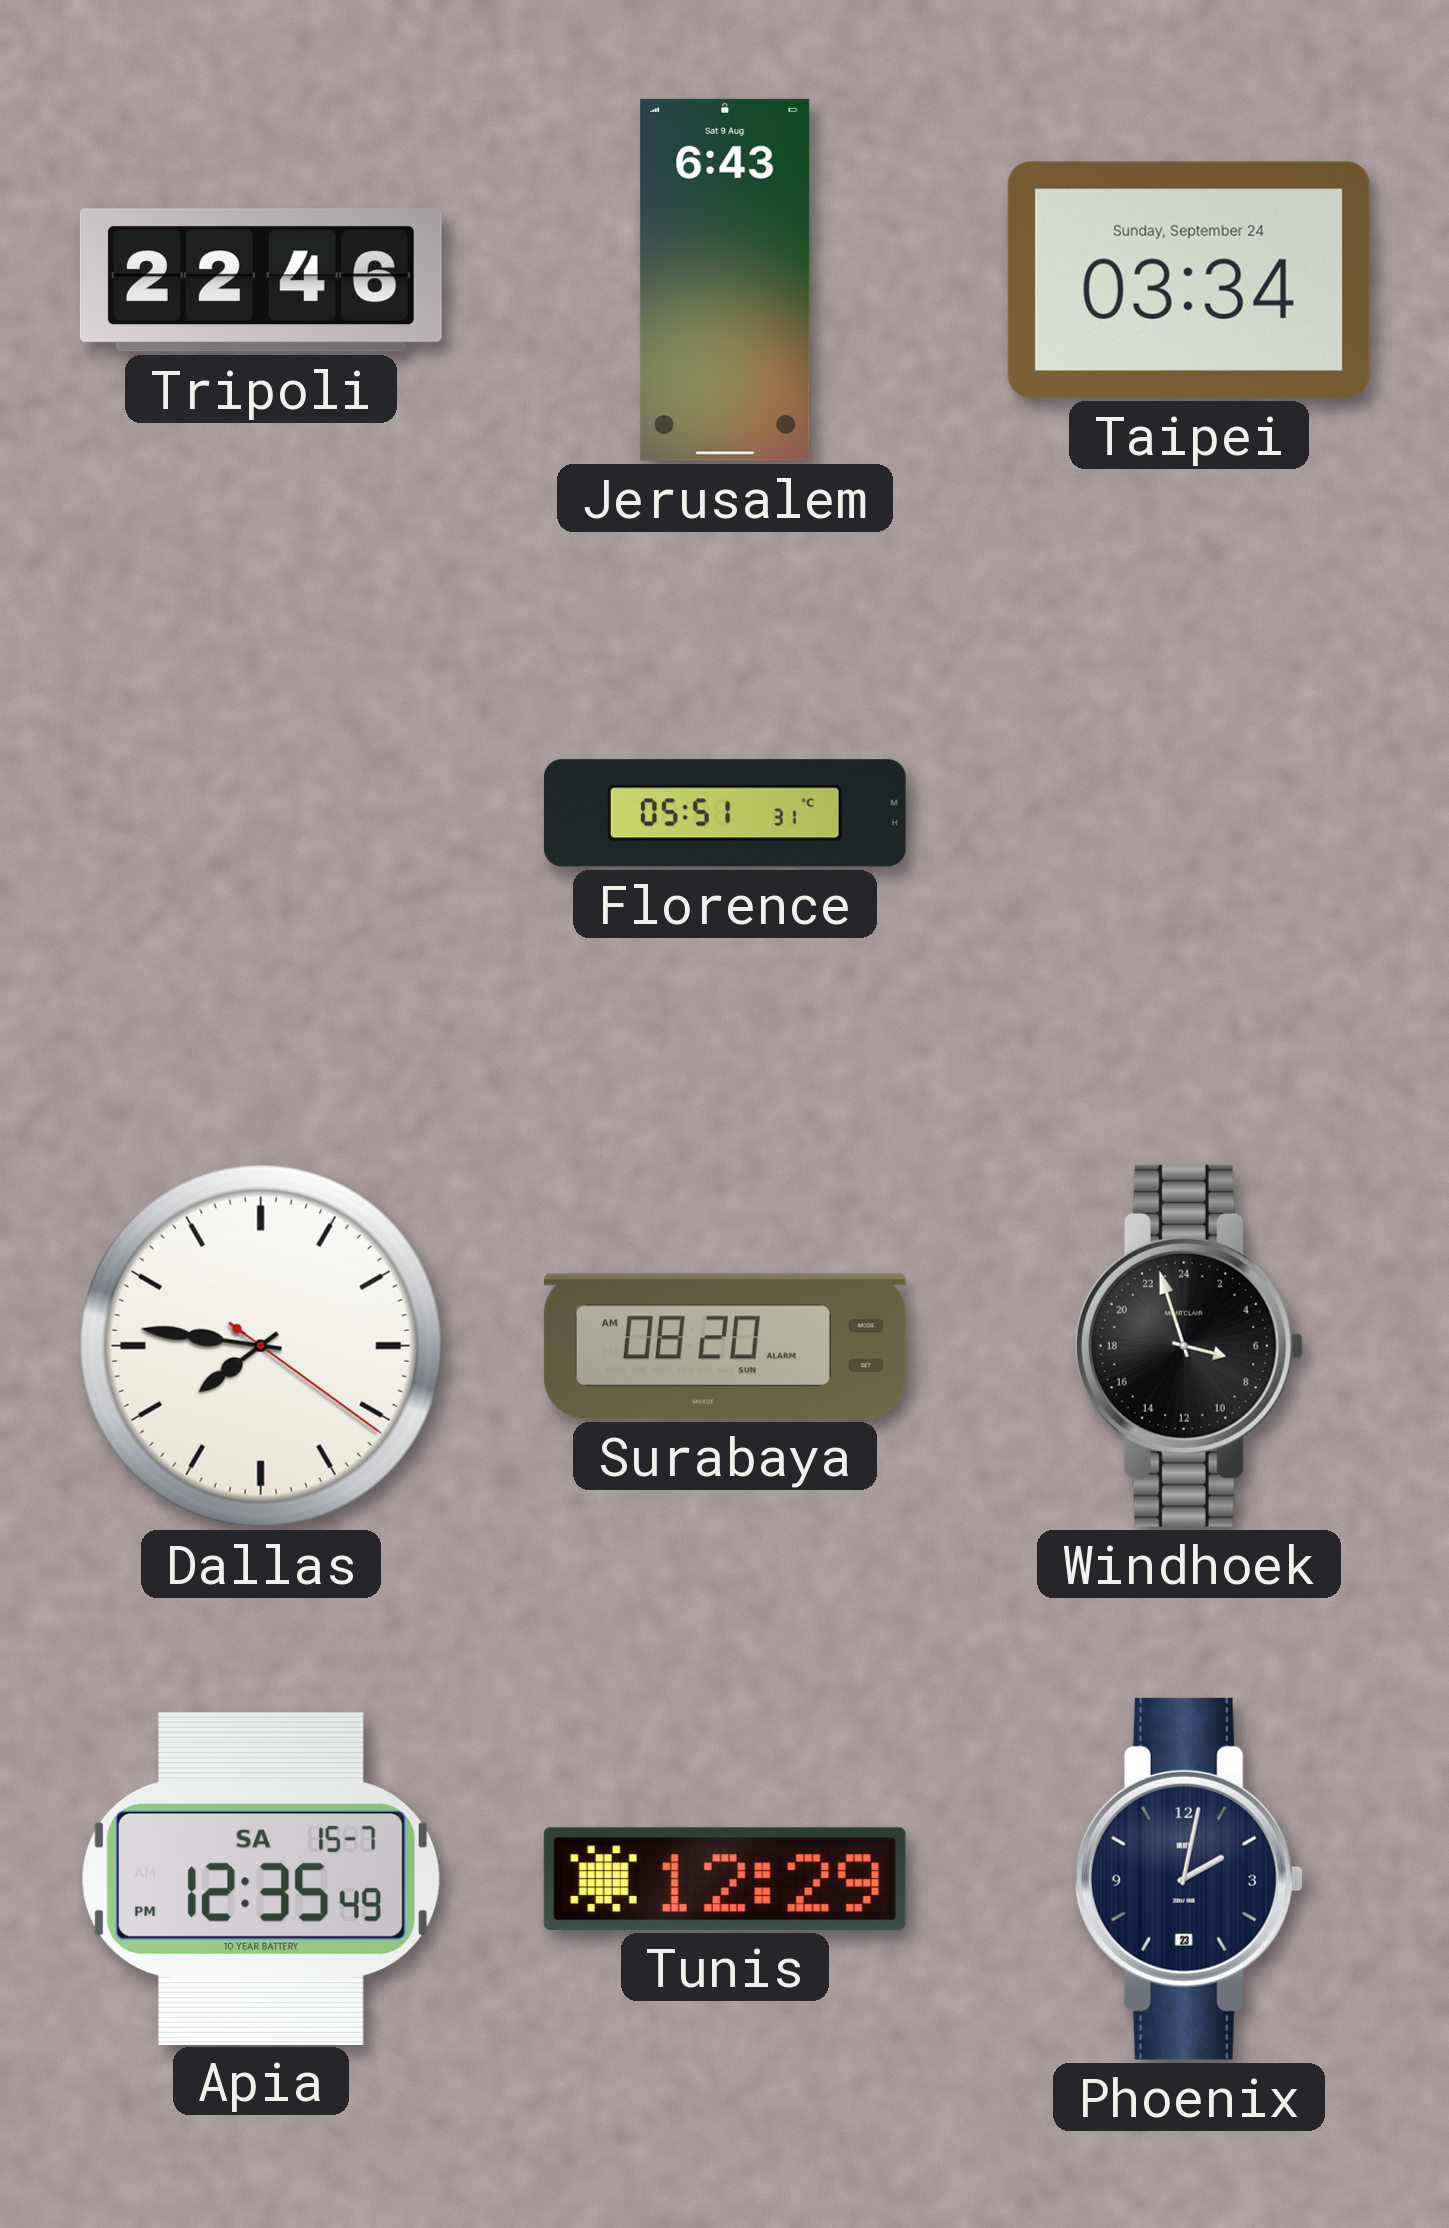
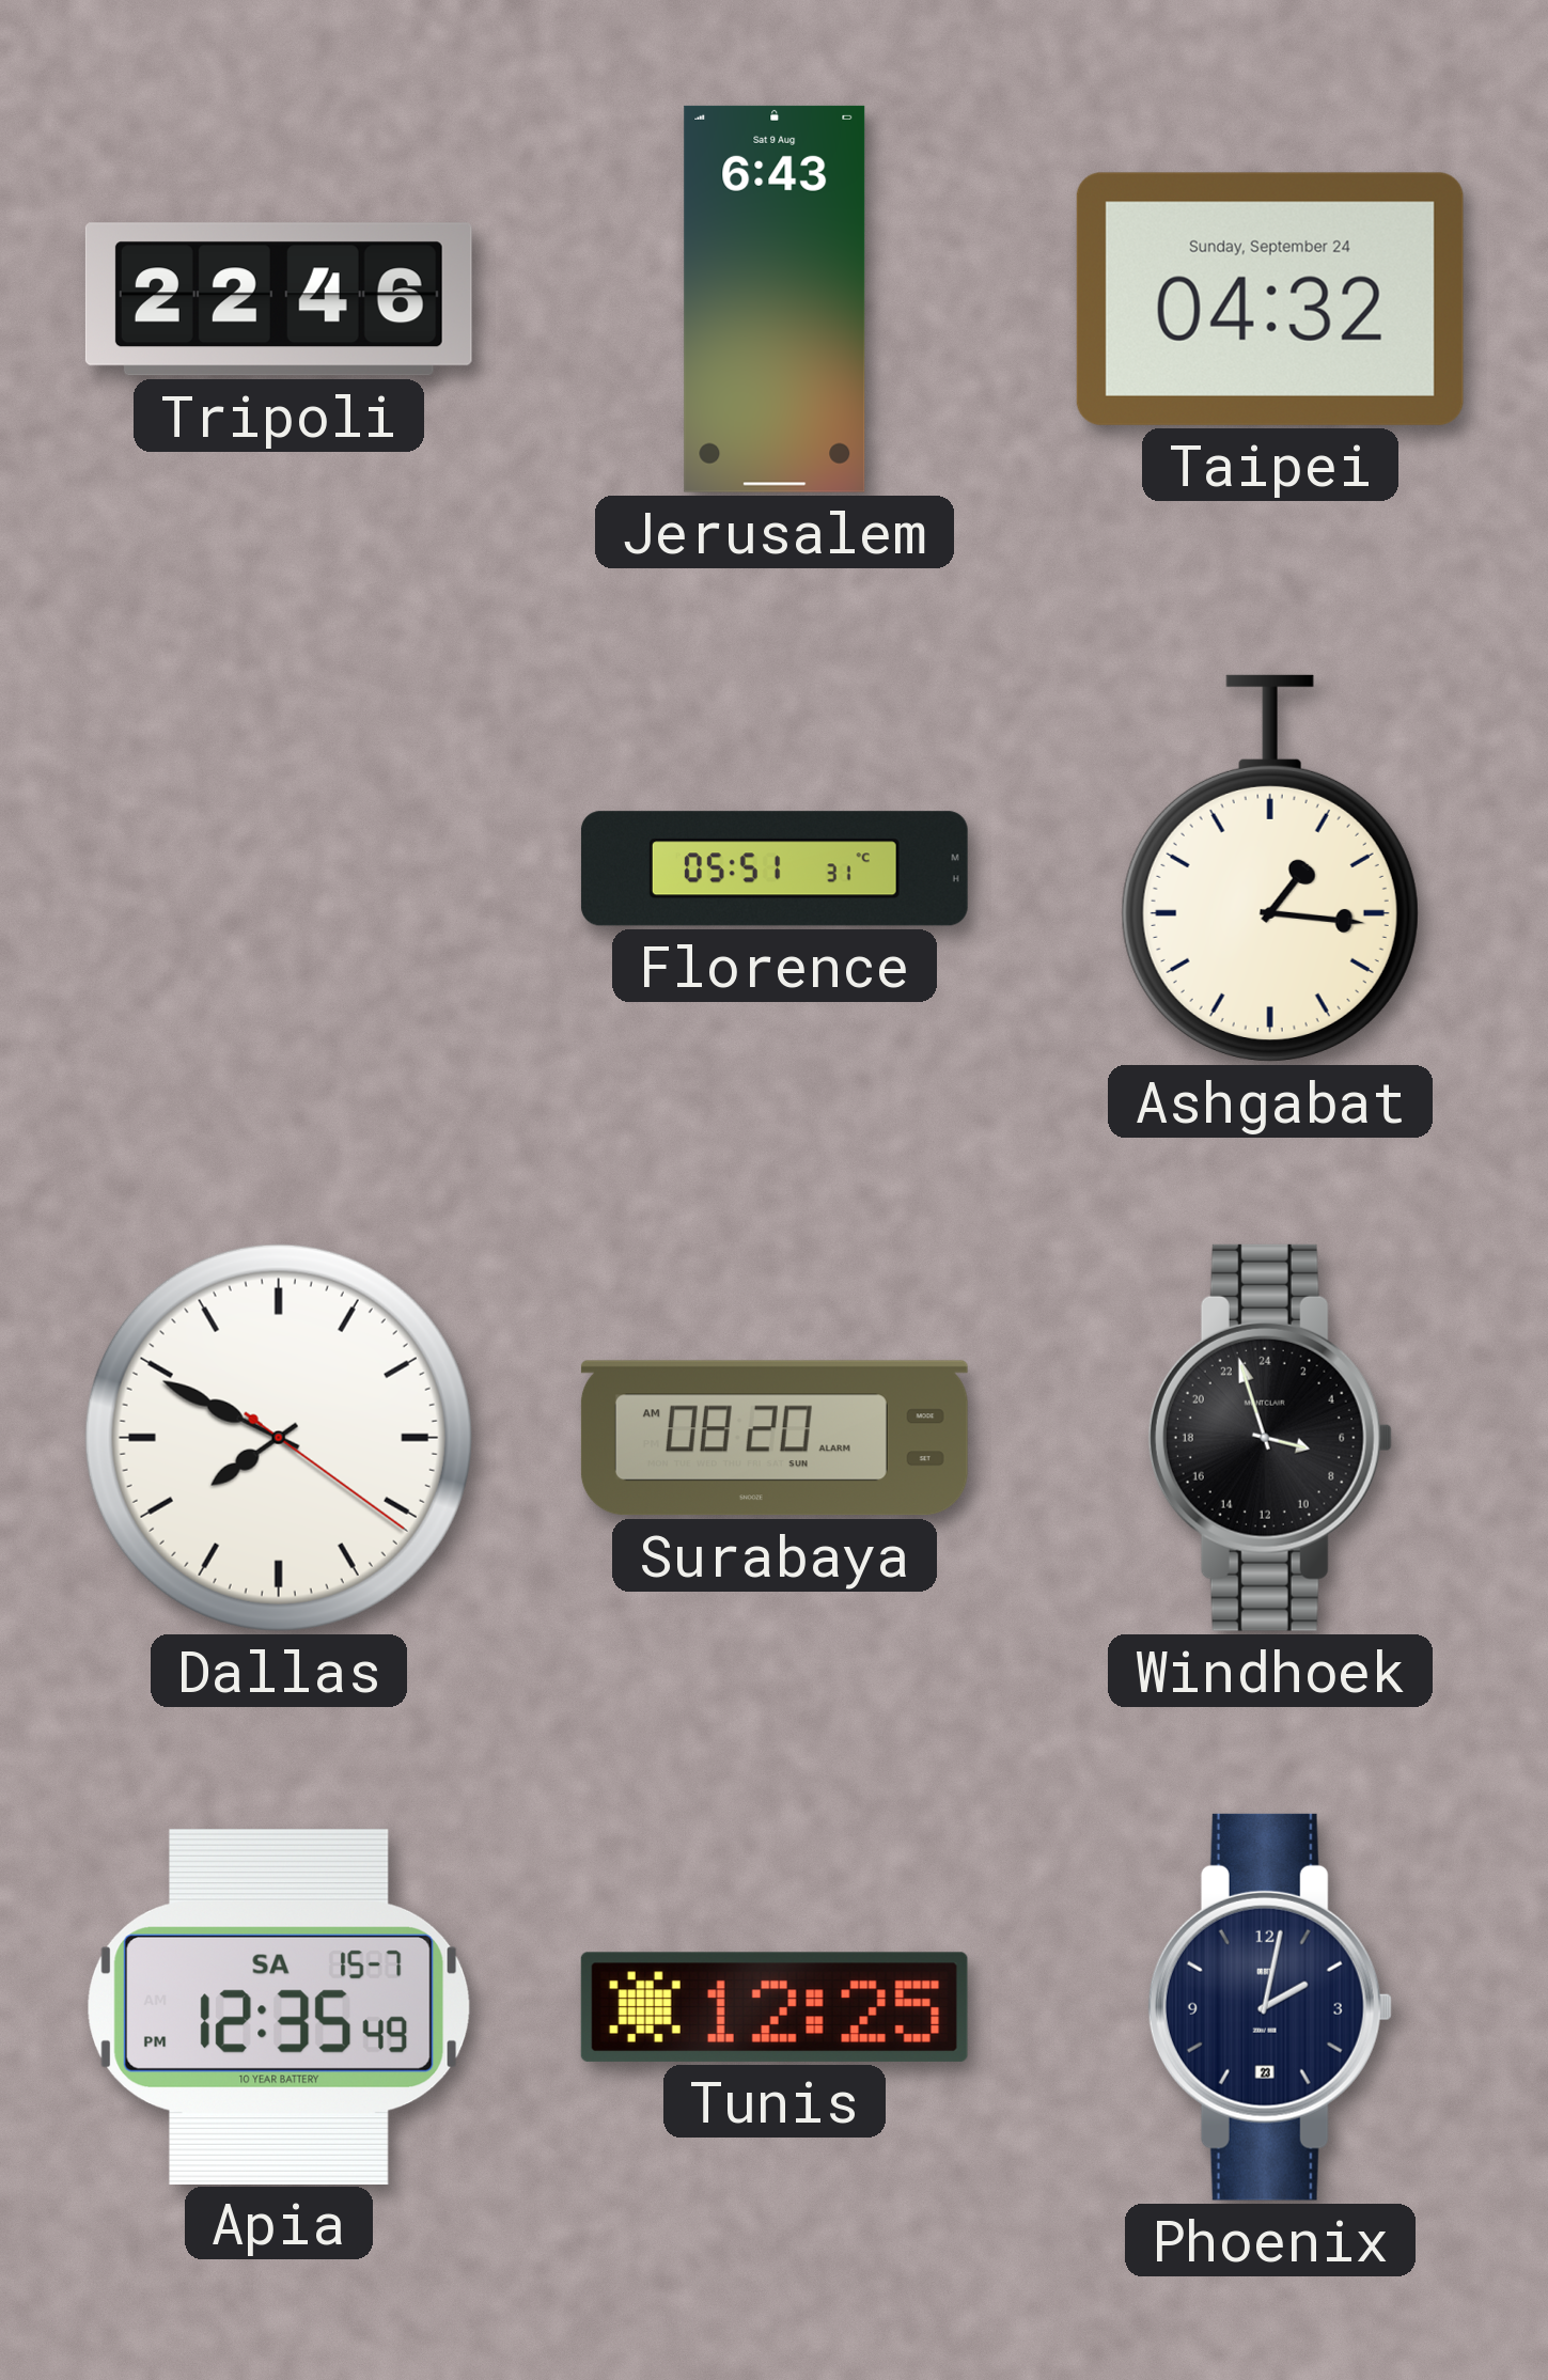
Taipei: 03:34 -> 04:32 (1270, 299)
Ashgabat: none -> 1:16 (1270, 868)
Dallas: 7:46 -> 7:49 (279, 1438)
Tunis: 12:29 -> 12:25 (775, 2007)
